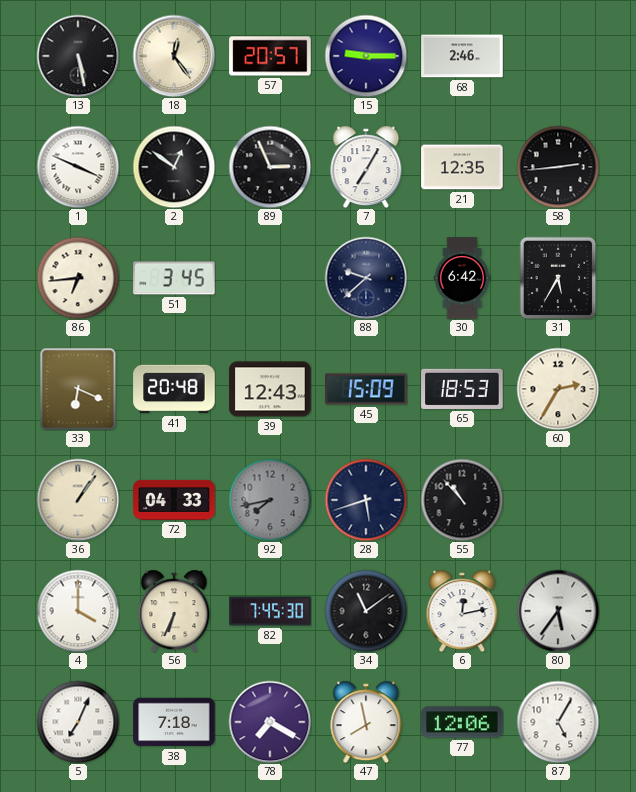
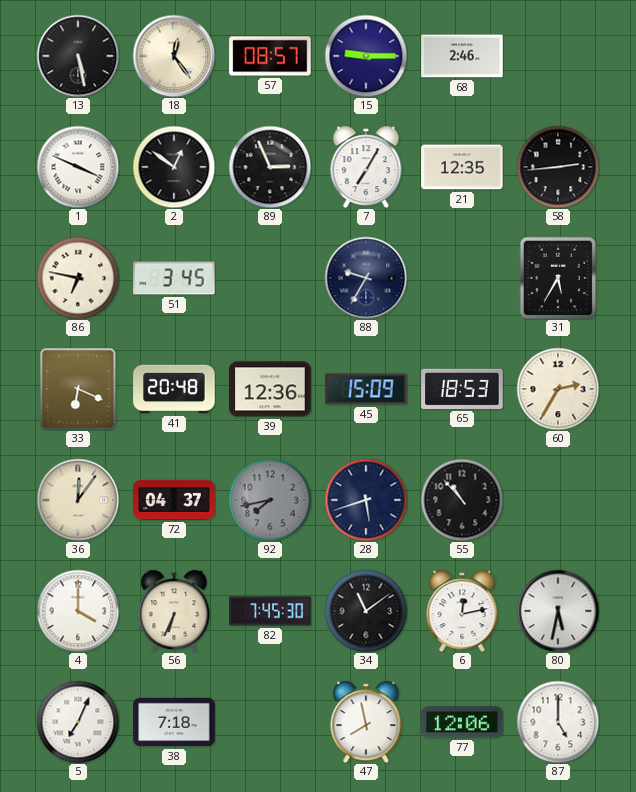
57: 20:57 -> 08:57 (270, 56)
86: 6:44 -> 6:47 (78, 278)
88: 9:38 -> 9:35 (366, 278)
30: 6:42 -> none (462, 278)
39: 12:43 -> 12:36 (270, 389)
36: 1:06 -> 12:06 (78, 500)
72: 04:33 -> 04:37 (174, 500)
80: 5:36 -> 5:32 (558, 611)
78: 7:20 -> none (270, 722)
87: 5:05 -> 5:00 (558, 722)
